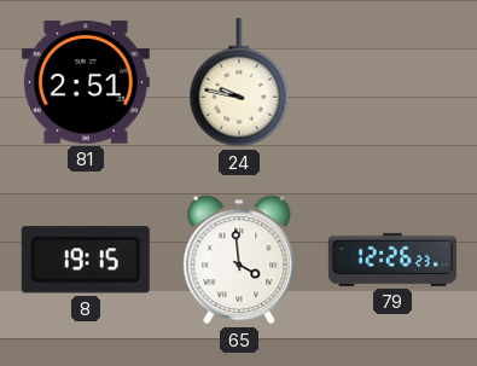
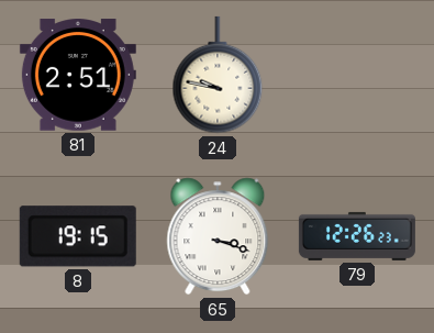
65: 3:59 -> 3:18 (218, 236)
